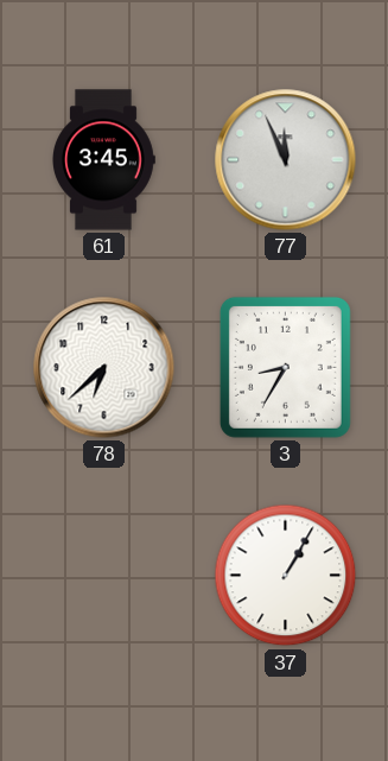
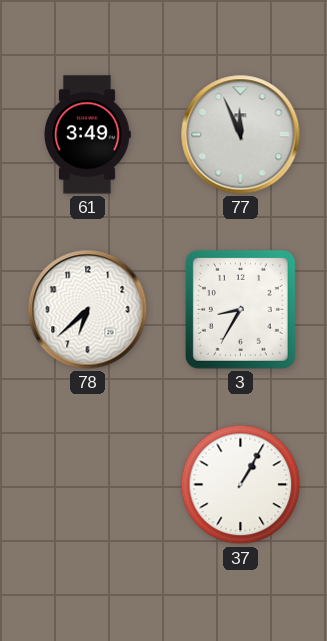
61: 3:45 -> 3:49 (87, 135)
